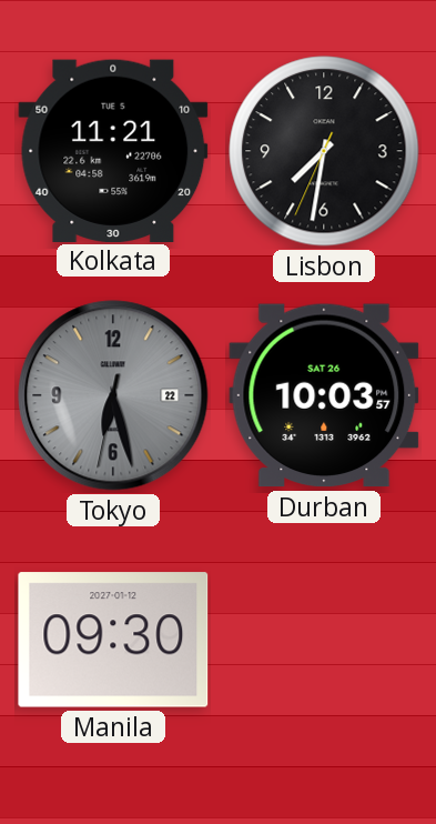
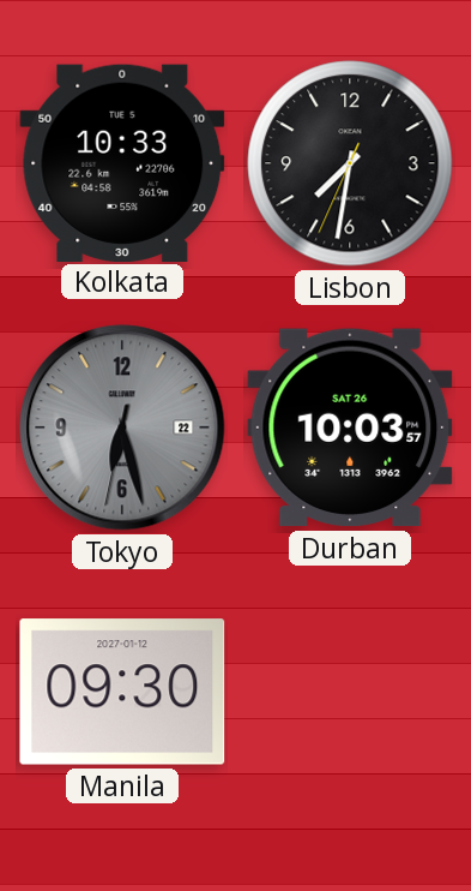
Kolkata: 11:21 -> 10:33 (122, 162)
